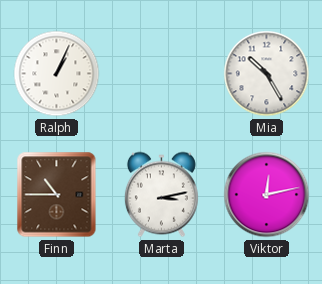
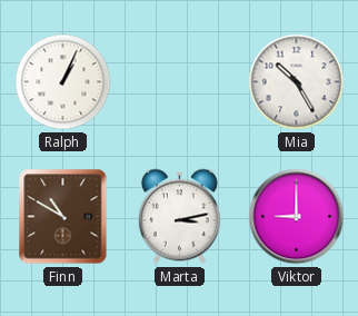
Finn: 10:45 -> 10:50 (63, 217)
Viktor: 12:13 -> 9:00 (297, 217)
